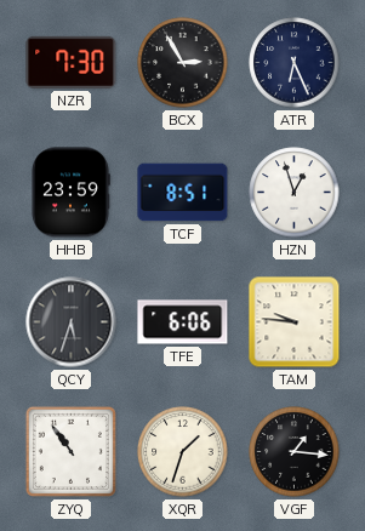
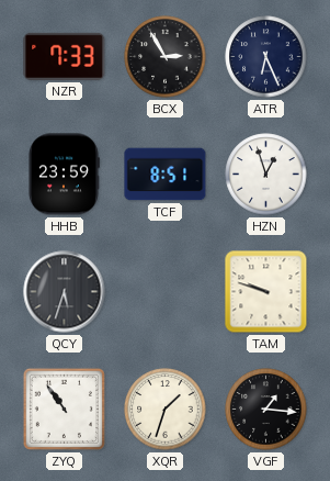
NZR: 7:30 -> 7:33 (65, 56)
TFE: 6:06 -> none (183, 322)
TAM: 9:46 -> 9:48 (266, 292)
